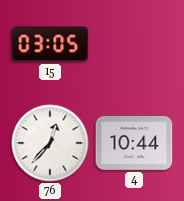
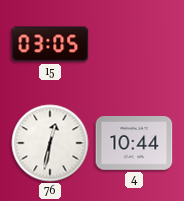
76: 12:37 -> 12:32 (50, 143)
